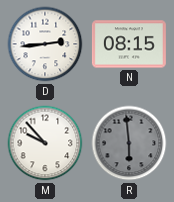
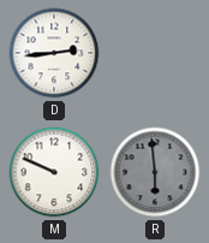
N: 08:15 -> none (129, 44)
M: 9:53 -> 9:49 (54, 172)
